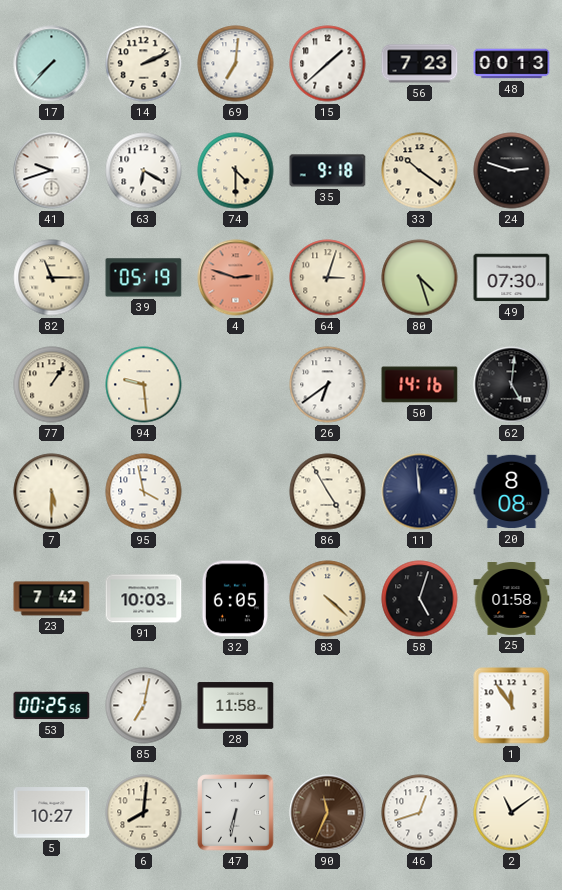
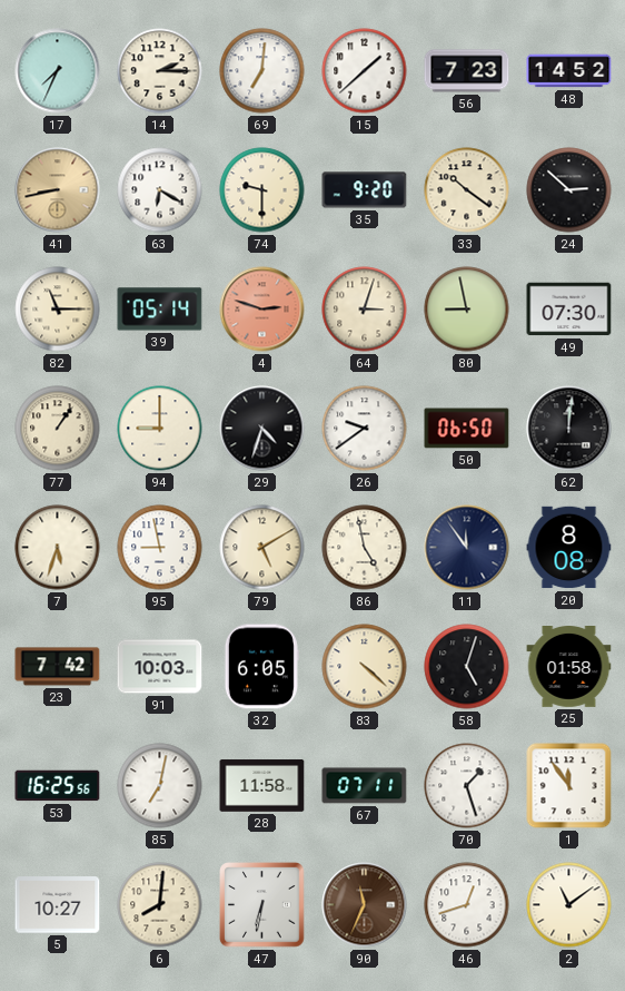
17: 7:37 -> 7:34 (58, 71)
14: 2:11 -> 2:15 (160, 71)
48: 00:13 -> 14:52 (569, 71)
41: 9:42 -> 8:43 (58, 190)
41 dial: white -> champagne (58, 190)
74: 4:30 -> 9:30 (262, 190)
35: 9:18 -> 9:20 (365, 190)
24: 2:48 -> 2:52 (569, 190)
39: 05:19 -> 05:14 (160, 310)
80: 4:27 -> 8:58 (467, 310)
94: 9:29 -> 9:00 (160, 429)
29: none -> 4:33 (262, 429)
26: 6:39 -> 9:39 (365, 429)
50: 14:16 -> 06:50 (467, 429)
62: 5:01 -> 12:01 (569, 429)
7: 5:30 -> 5:33 (58, 548)
95: 3:58 -> 8:58 (160, 548)
79: none -> 5:10 (262, 548)
86: 4:55 -> 4:58 (365, 548)
11: 11:59 -> 11:54 (467, 548)
53: 00:25 -> 16:25 (58, 786)
67: none -> 07:11 (365, 786)
70: none -> 1:27 (467, 786)
